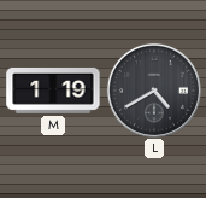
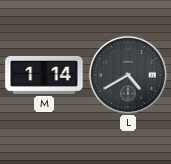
M: 1:19 -> 1:14 (44, 75)
